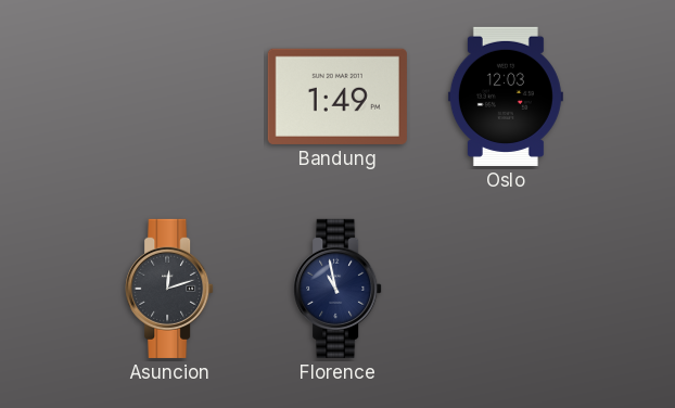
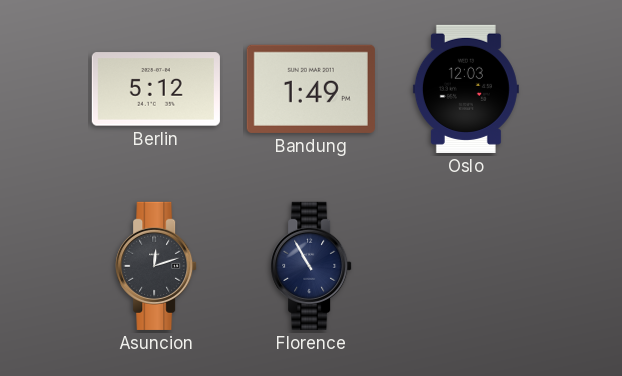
Berlin: none -> 5:12 (156, 89)
Florence: 10:58 -> 10:55 (311, 266)
